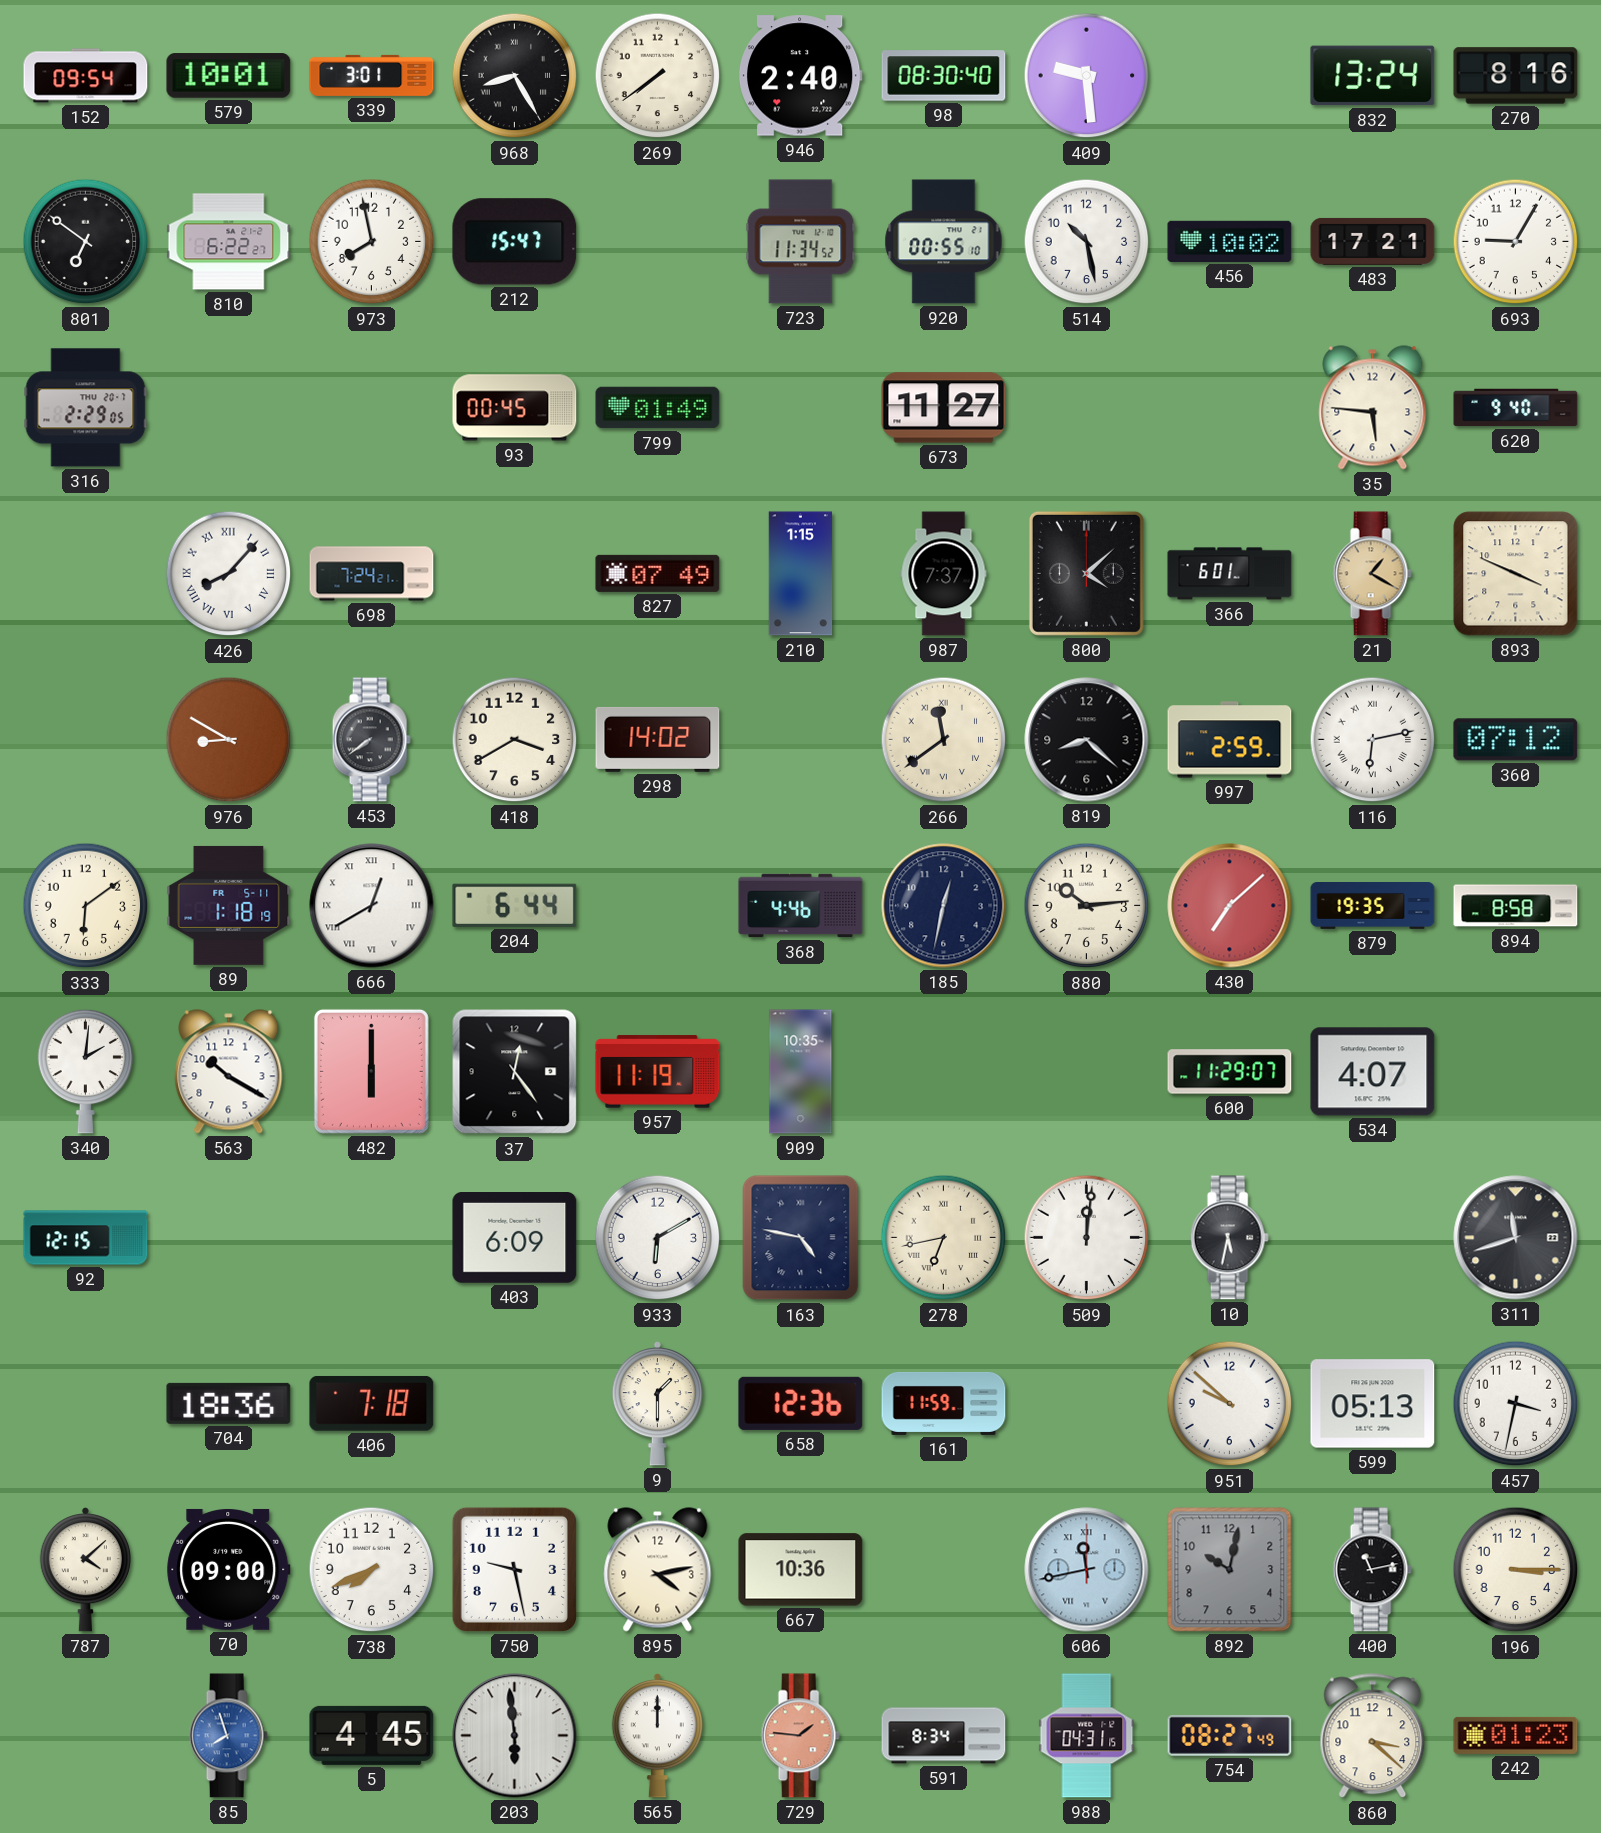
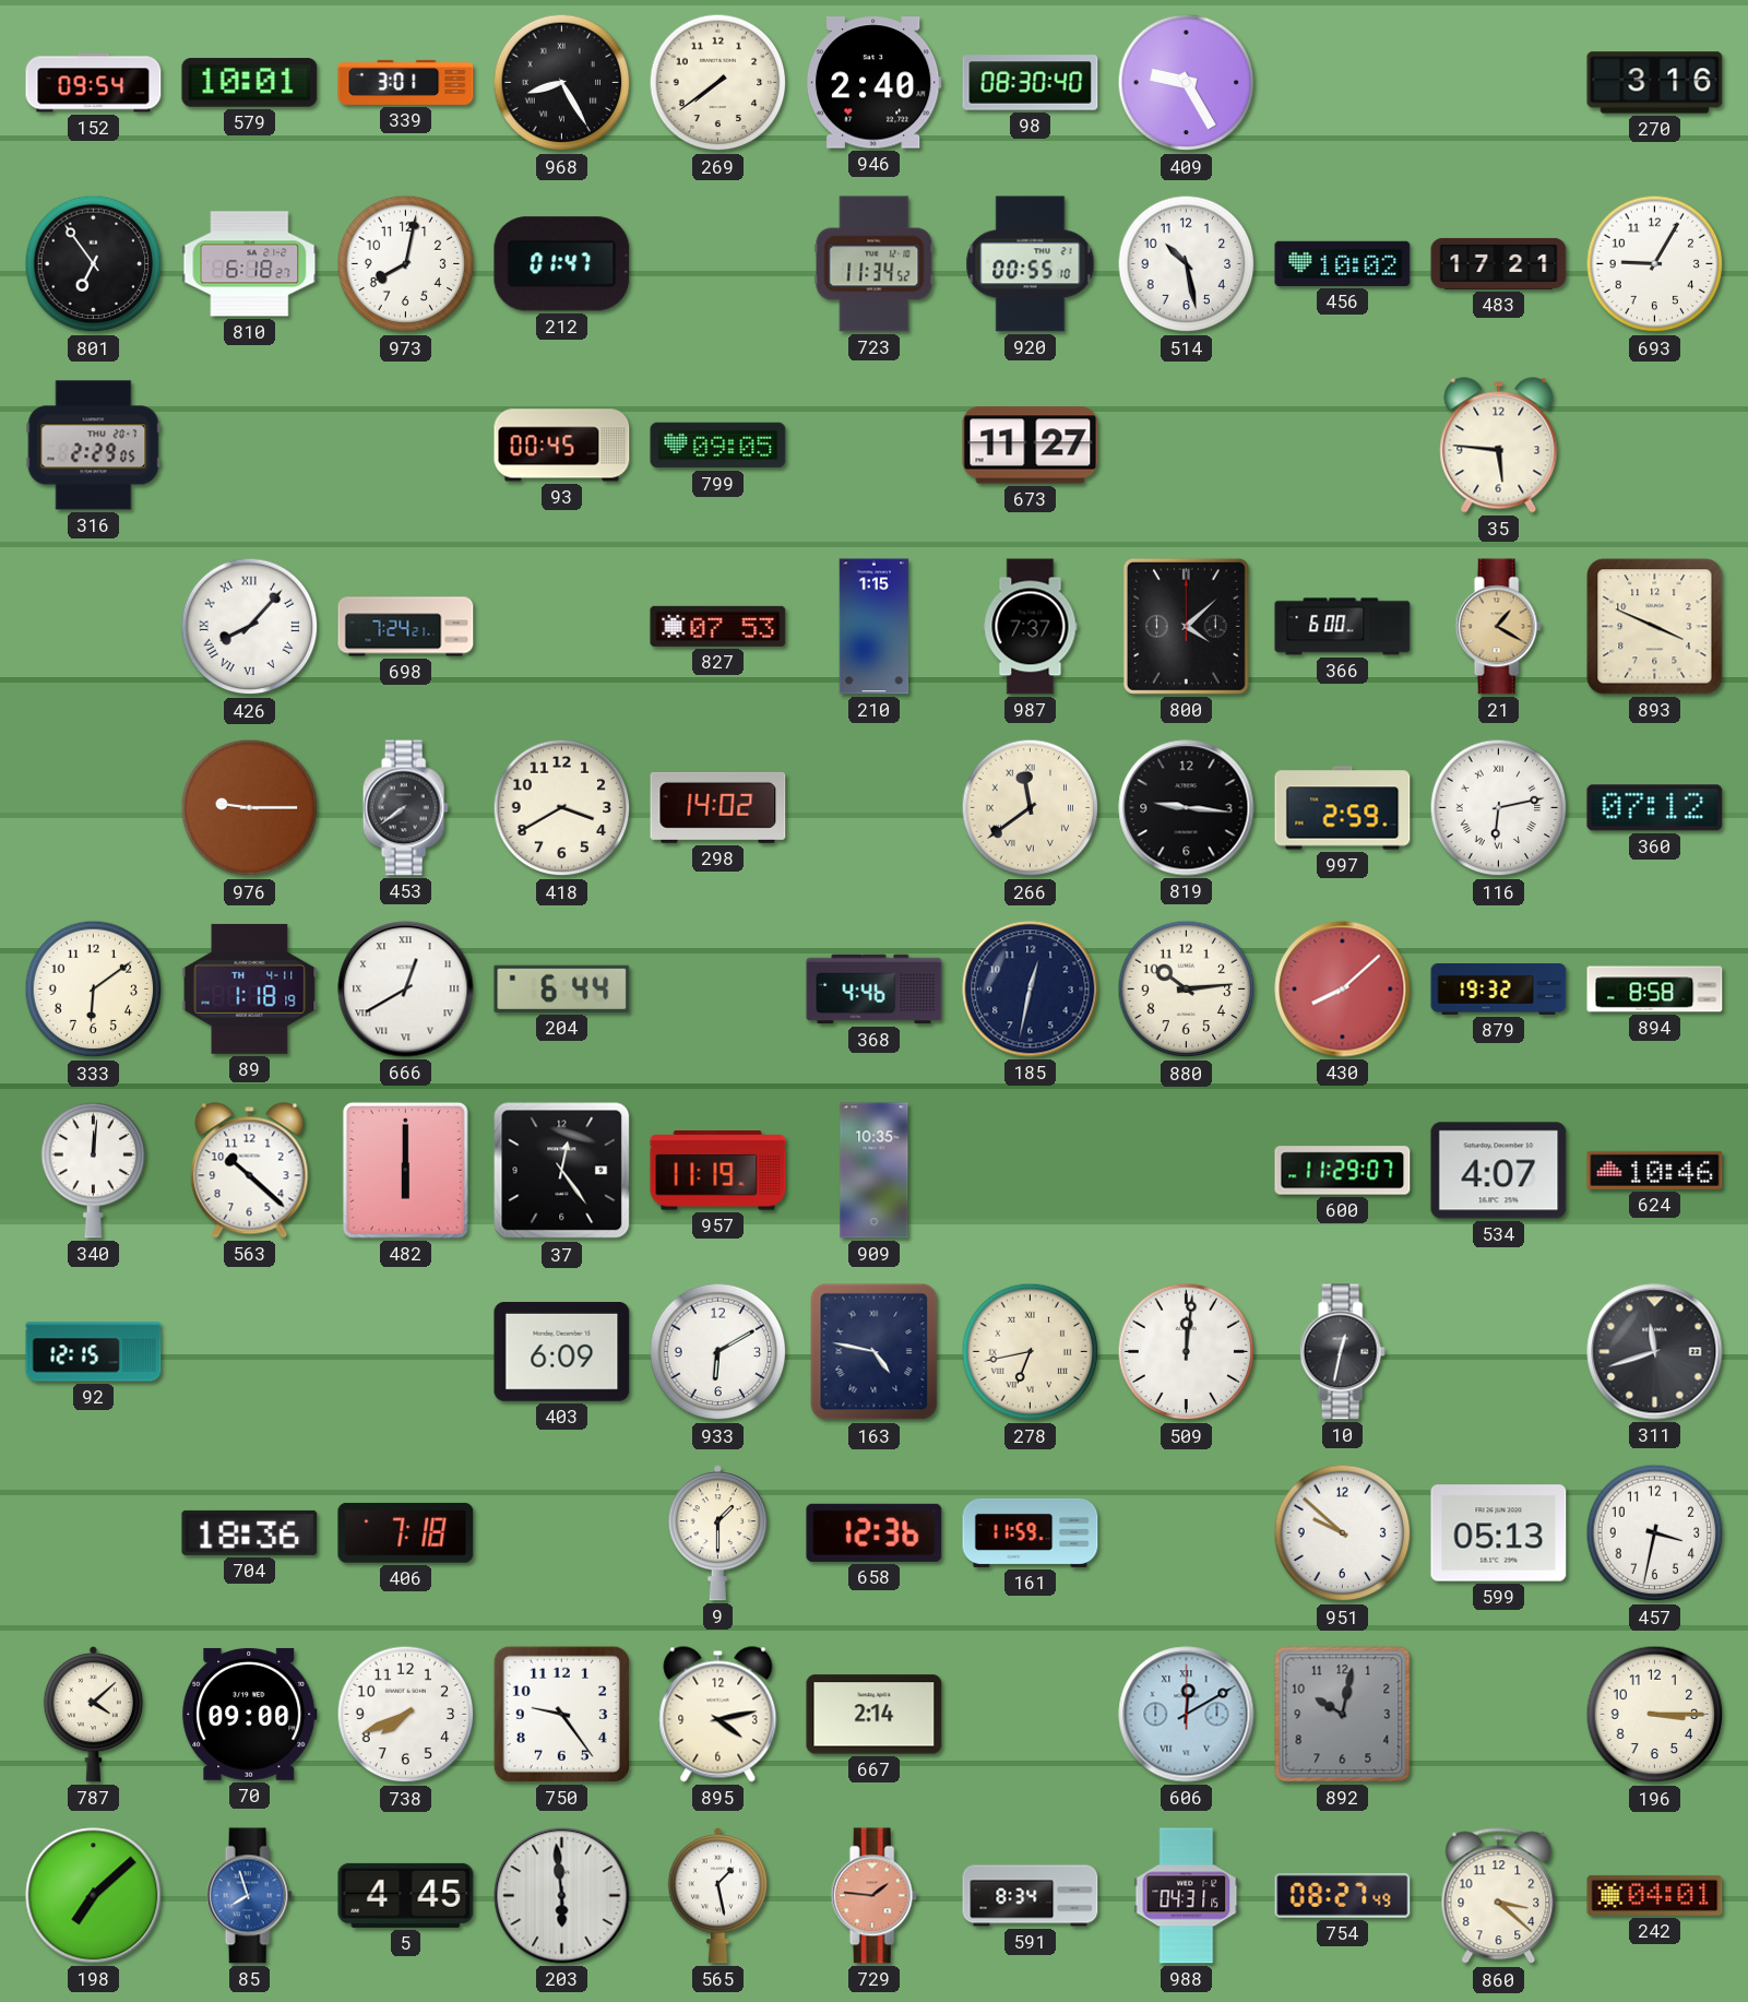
409: 9:29 -> 9:25 (1187, 83)
832: 13:24 -> none (1373, 76)
270: 8:16 -> 3:16 (1655, 83)
801: 6:51 -> 6:54 (94, 264)
810: 6:22 -> 6:18 (250, 264)
973: 7:58 -> 8:02 (406, 264)
212: 15:47 -> 01:47 (562, 264)
799: 01:49 -> 09:05 (718, 446)
620: 9:40 -> none (1516, 408)
827: 07:49 -> 07:53 (718, 626)
366: 6:01 -> 6:00 (1343, 627)
976: 8:50 -> 9:15 (250, 808)
819: 8:22 -> 9:16 (1187, 808)
89 date: FR 5-11 -> TH 4-11 (250, 988)
430: 7:08 -> 8:08 (1343, 990)
879: 19:35 -> 19:32 (1499, 990)
340: 2:01 -> 12:01 (94, 1170)
563: 10:20 -> 10:22 (250, 1171)
624: none -> 10:46 (1655, 1170)
10: 5:32 -> 12:32 (1342, 1352)
750: 9:28 -> 9:24 (561, 1714)
667: 10:36 -> 2:14 (875, 1715)
606: 11:43 -> 12:10 (1187, 1715)
400: 11:13 -> none (1372, 1570)
198: none -> 7:08 (94, 1896)
565: 12:00 -> 1:28 (717, 1896)
242: 01:23 -> 04:01 (1655, 1895)
